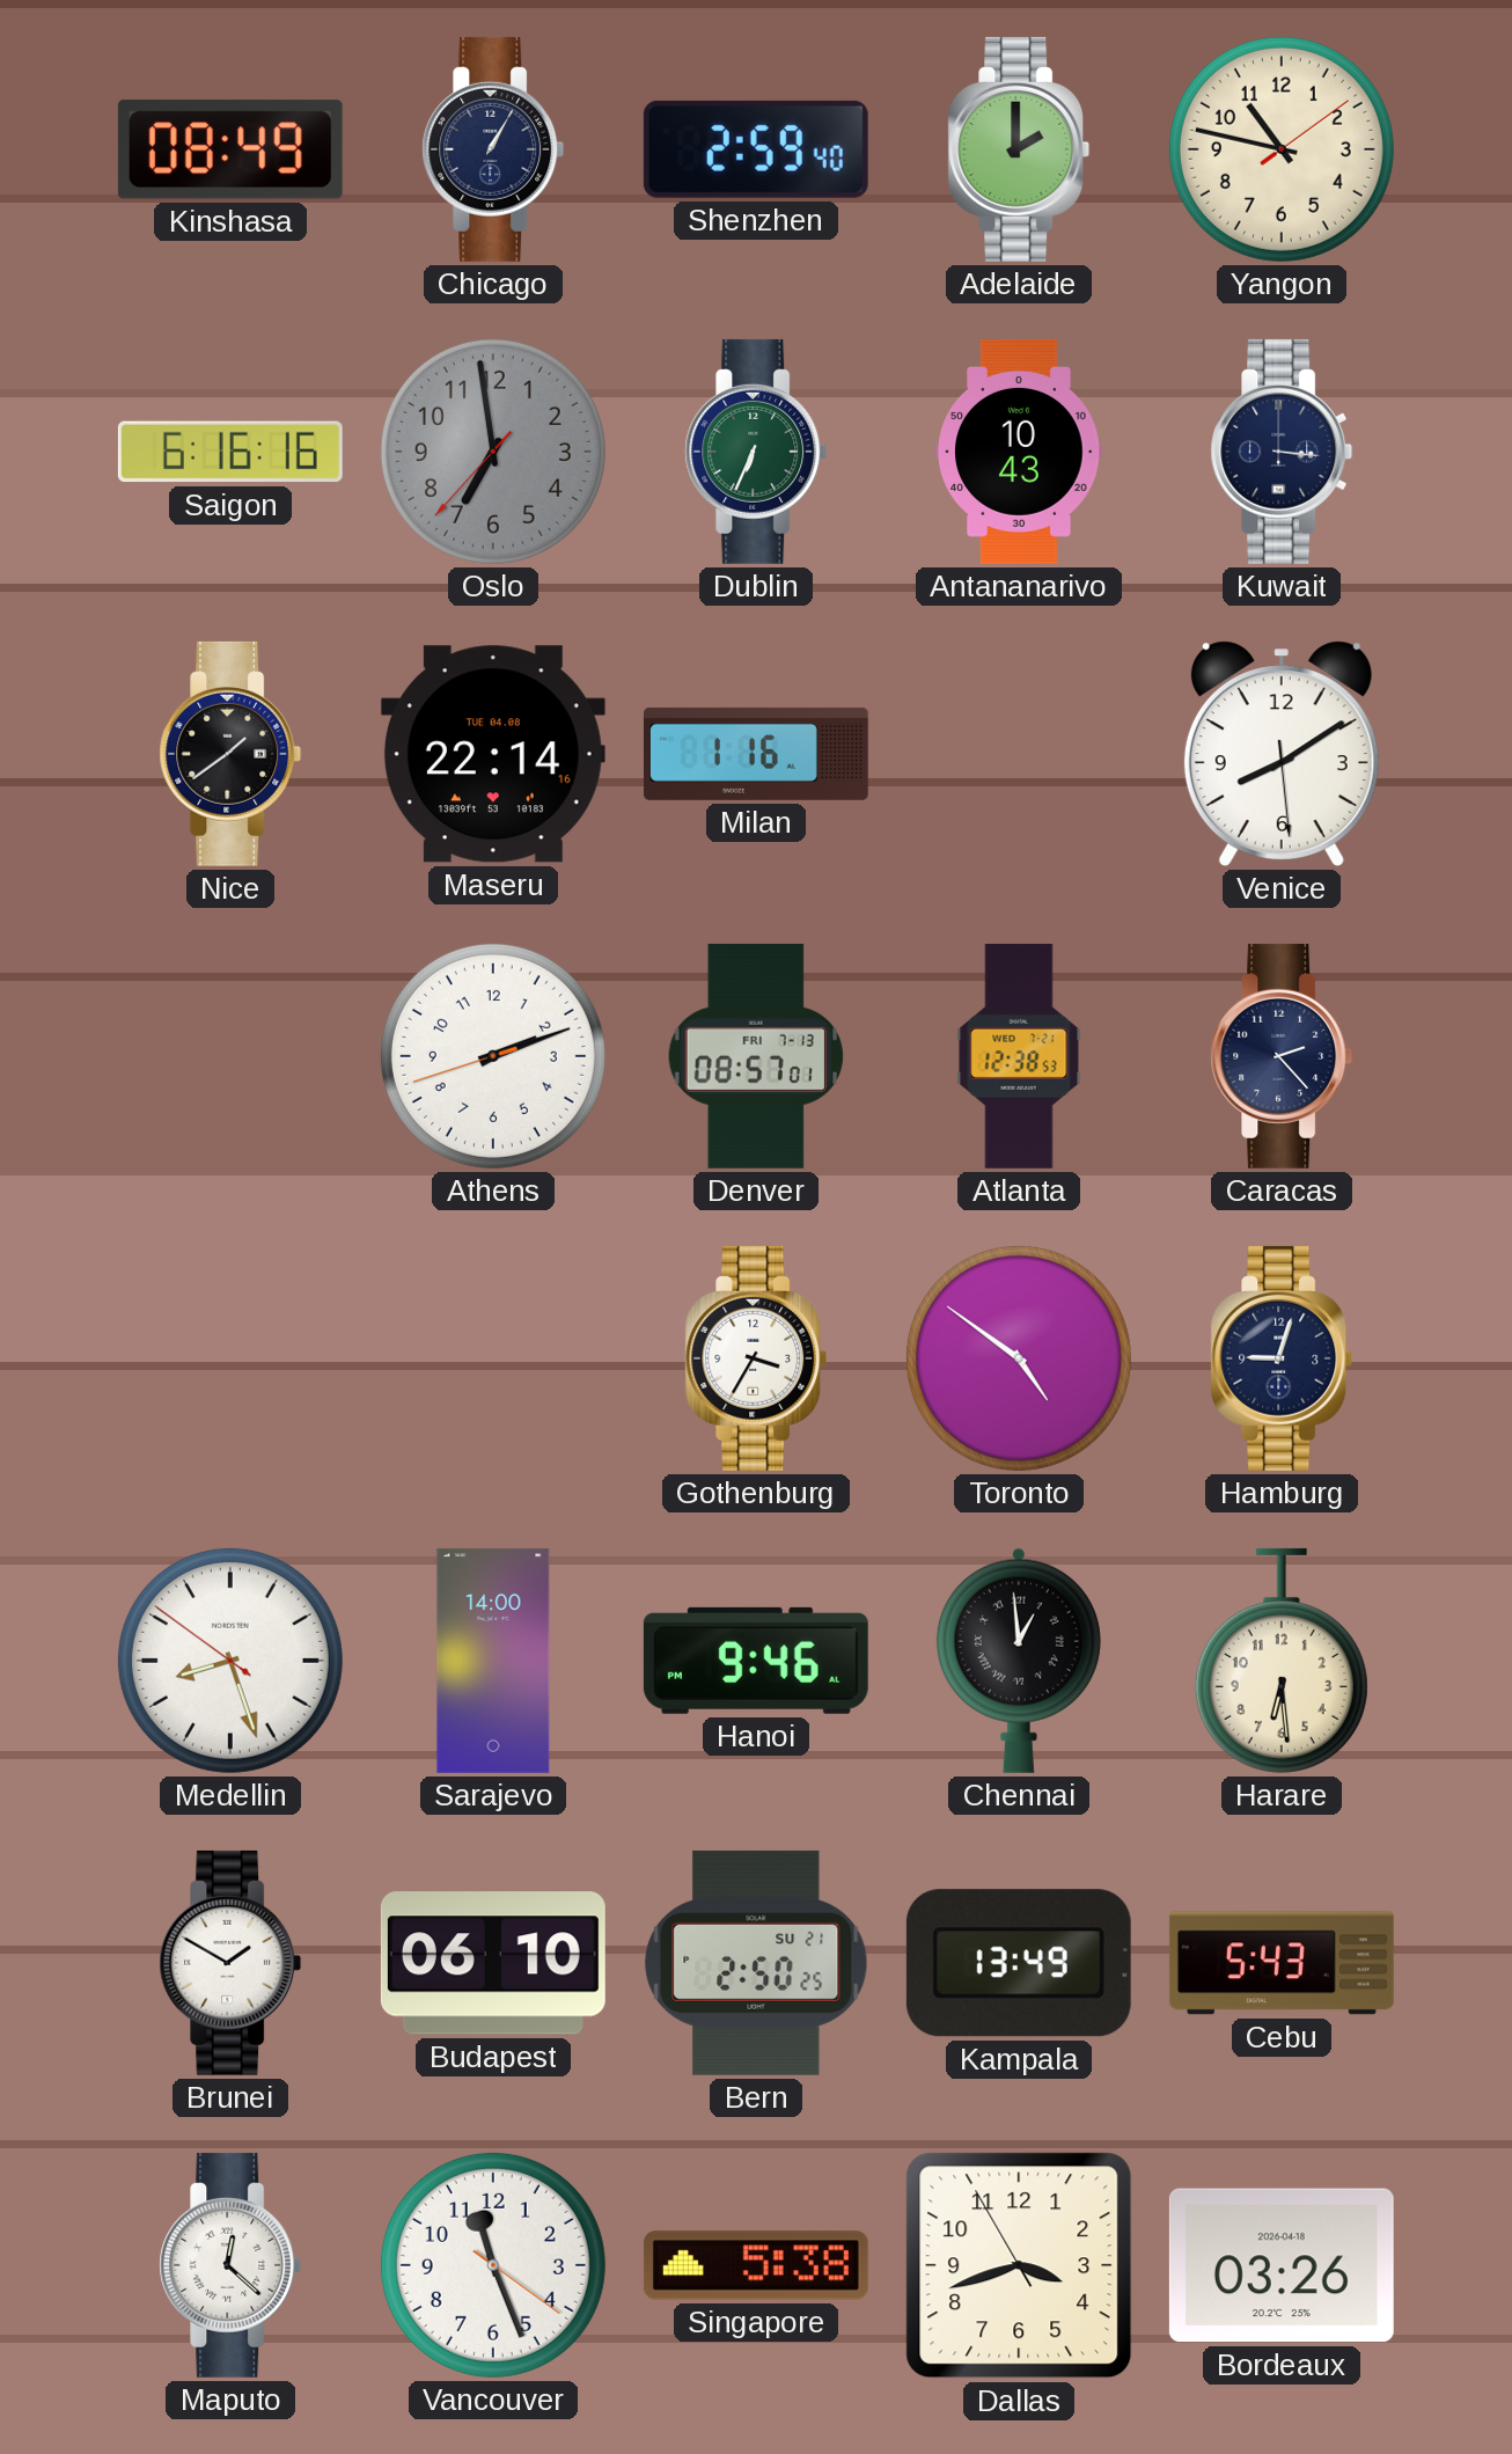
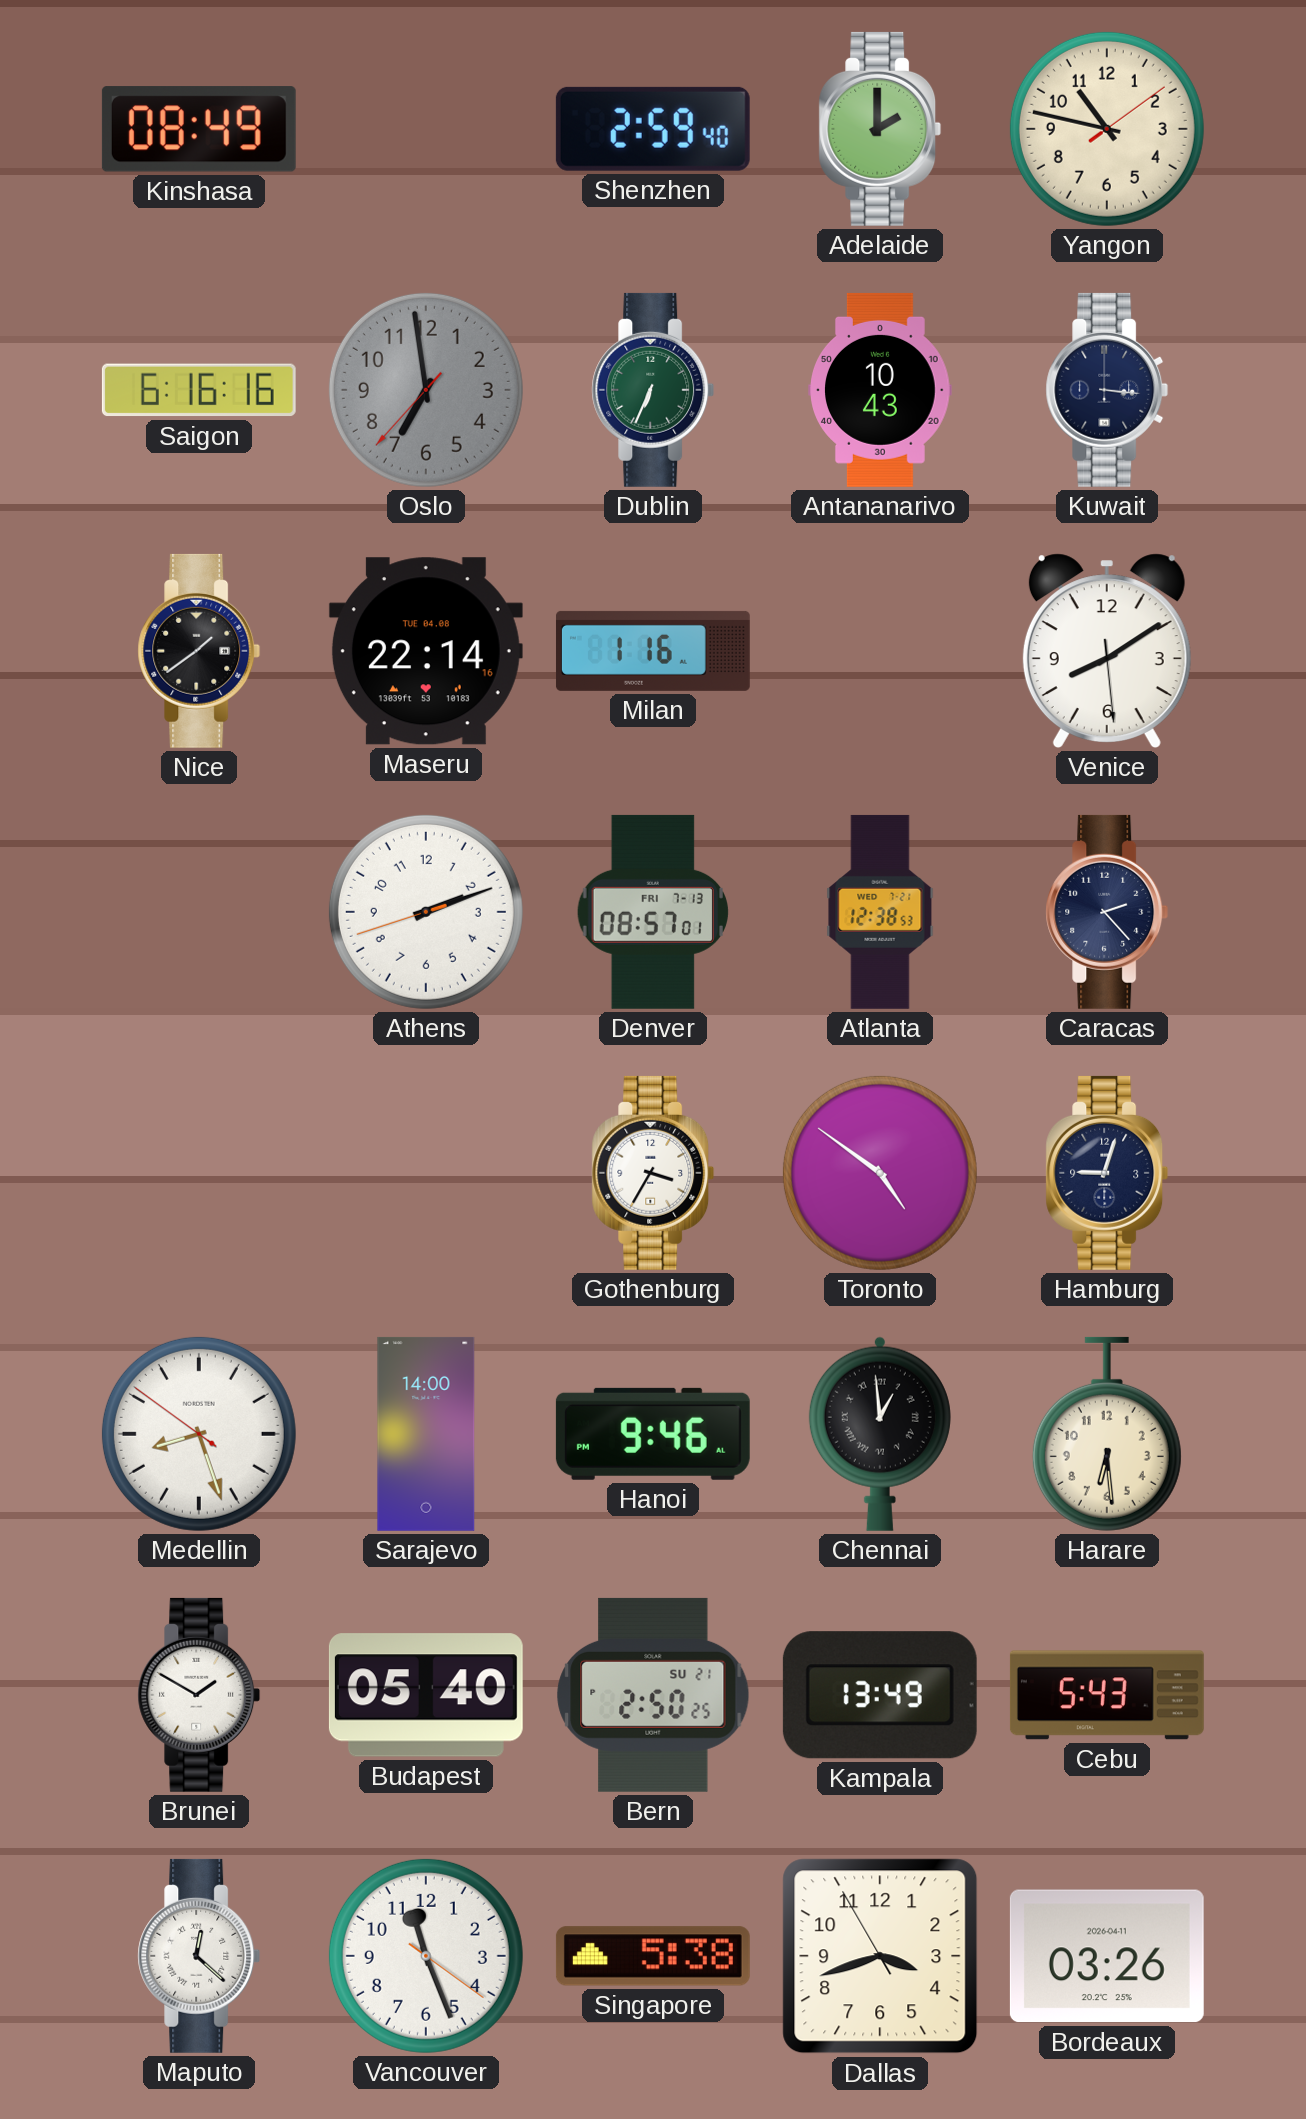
Chicago: 1:05 -> none (493, 149)
Budapest: 06:10 -> 05:40 (426, 1695)
Bordeaux date: 2026-04-18 -> 2026-04-11 (1107, 1956)
